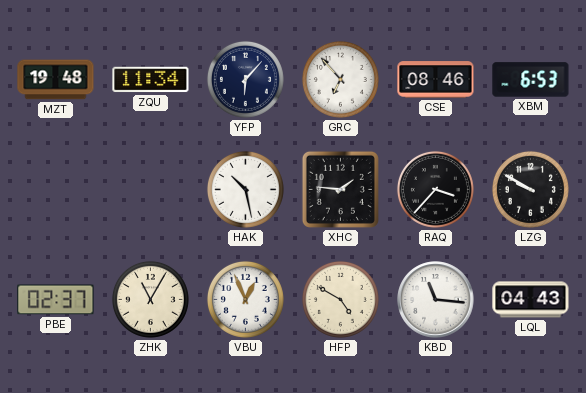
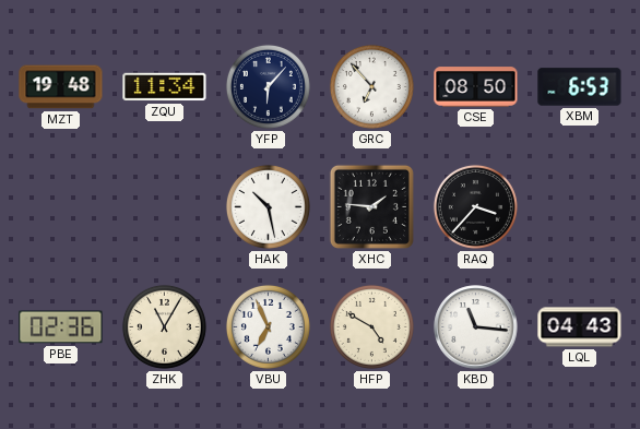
CSE: 08:46 -> 08:50 (476, 87)
LZG: 9:50 -> none (530, 189)
PBE: 02:37 -> 02:36 (61, 327)
VBU: 12:56 -> 6:56 (268, 326)
